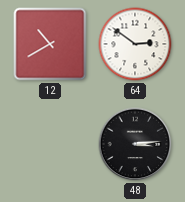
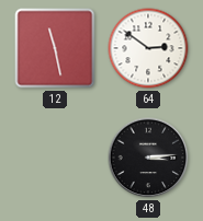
12: 10:40 -> 11:28 (55, 48)
